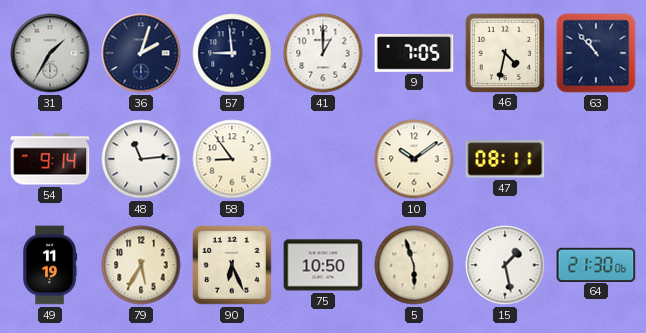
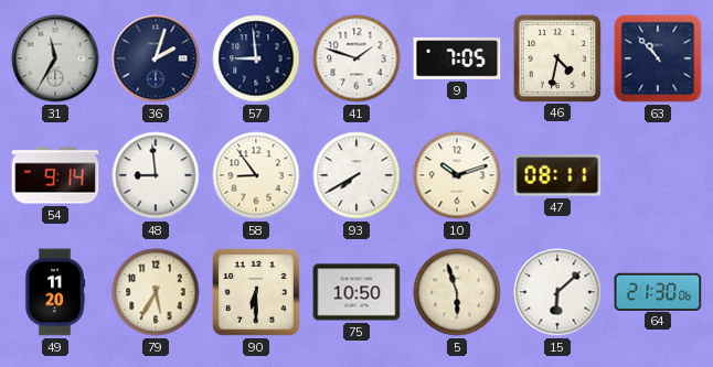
31: 1:35 -> 11:35 (55, 58)
41: 1:00 -> 1:48 (356, 58)
48: 11:14 -> 8:59 (156, 175)
93: none -> 7:40 (356, 175)
10: 10:09 -> 10:12 (457, 175)
49: 11:19 -> 11:20 (55, 292)
90: 6:26 -> 6:30 (256, 292)
15: 1:28 -> 6:08 (557, 292)
